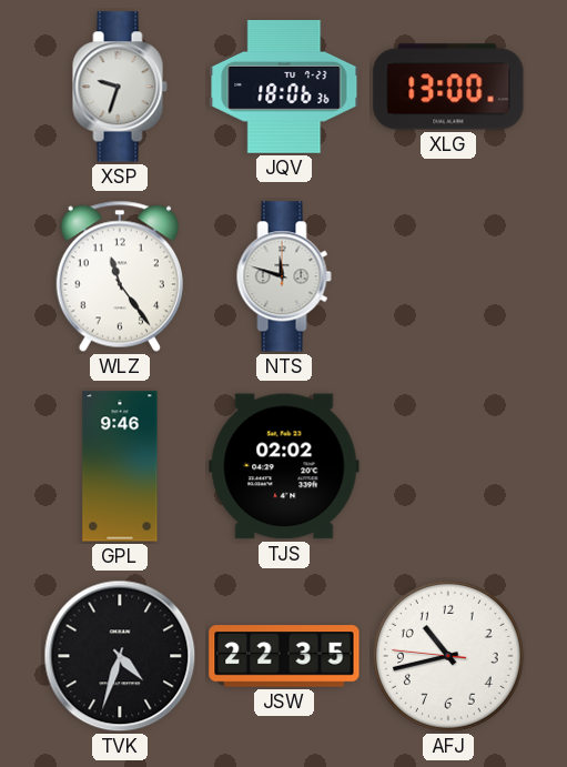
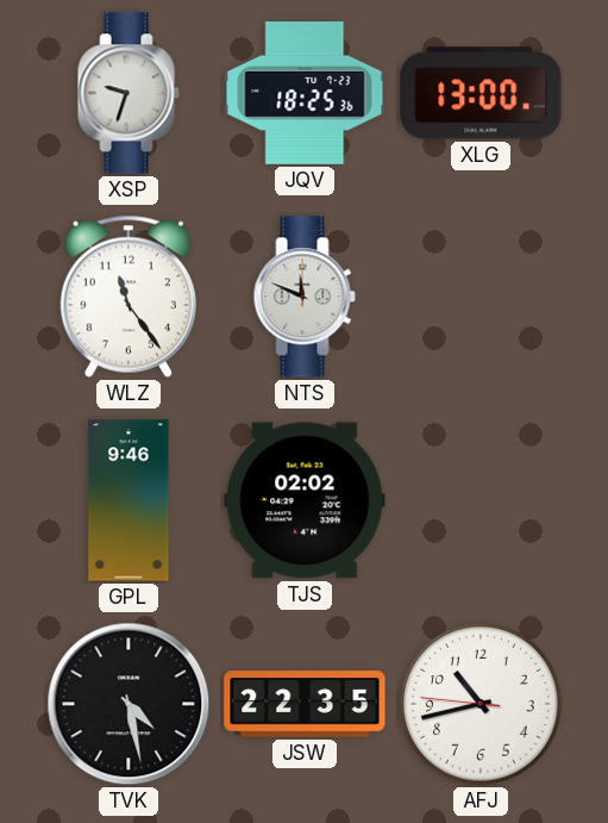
JQV: 18:06 -> 18:25 (305, 94)
NTS: 11:48 -> 11:49 (305, 297)
TVK: 4:33 -> 4:28 (129, 704)
